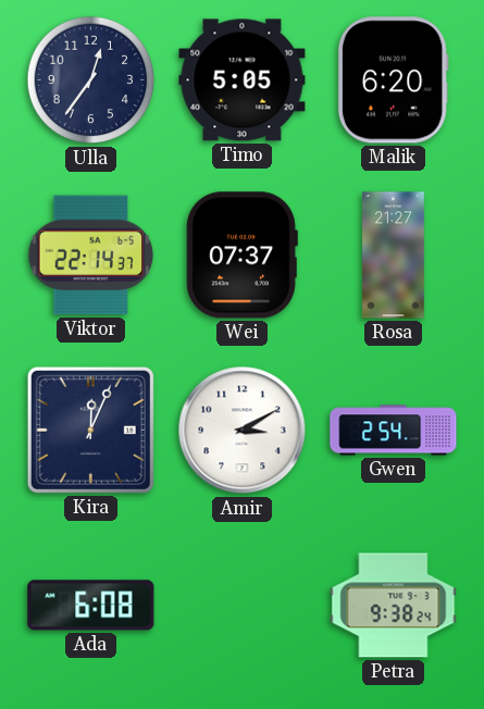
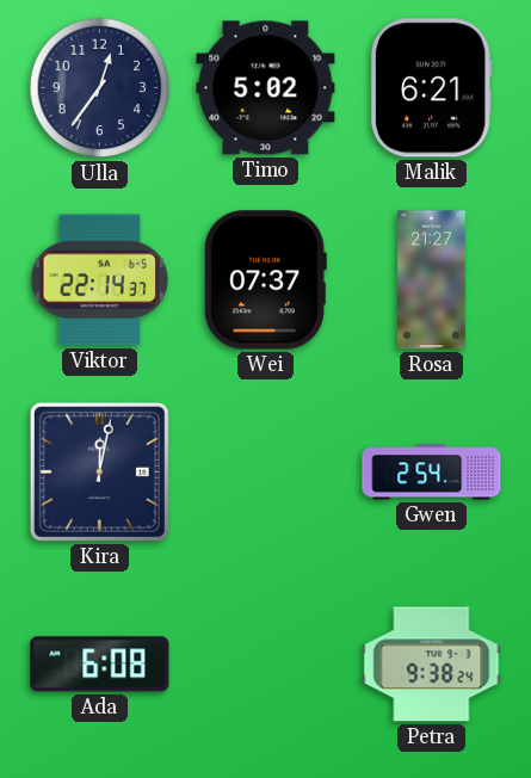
Timo: 5:05 -> 5:02 (266, 88)
Malik: 6:20 -> 6:21 (431, 88)
Kira: 12:04 -> 12:02 (99, 471)
Amir: 3:10 -> none (243, 431)
